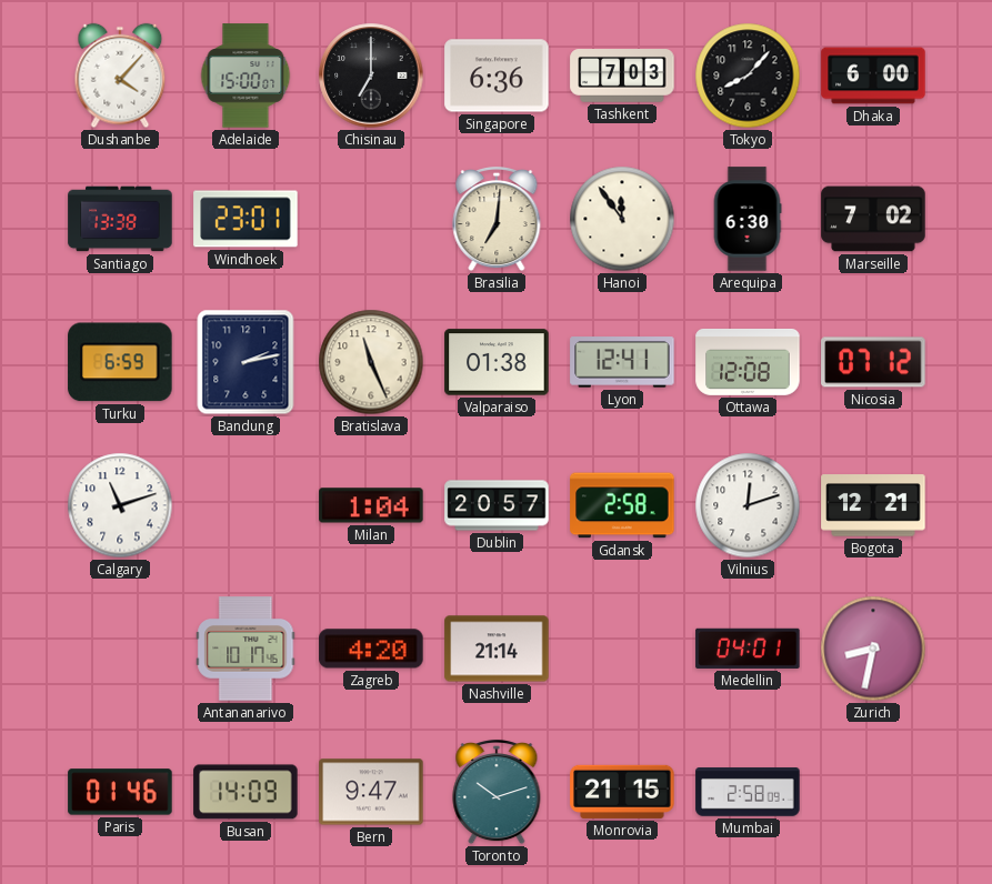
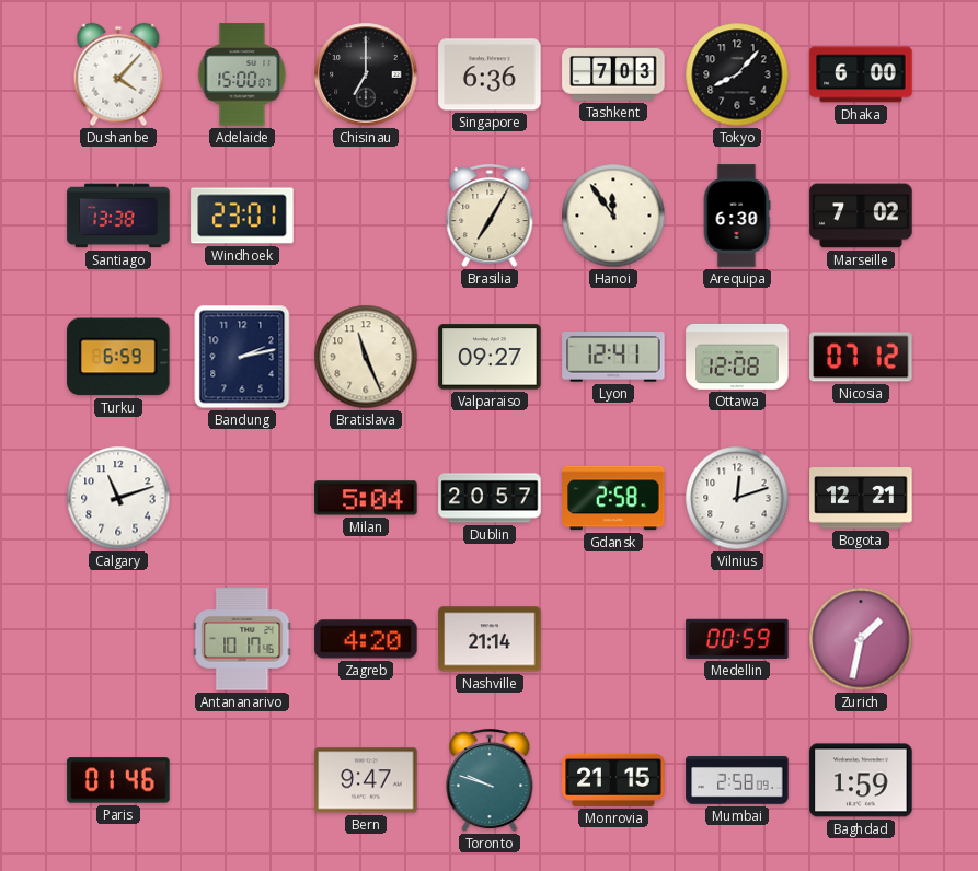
Brasilia: 7:01 -> 7:05 (490, 216)
Valparaiso: 01:38 -> 09:27 (490, 357)
Milan: 1:04 -> 5:04 (366, 498)
Medellin: 04:01 -> 00:59 (737, 639)
Zurich: 8:32 -> 1:32 (861, 639)
Busan: 14:09 -> none (246, 792)
Toronto: 10:12 -> 9:48 (490, 780)
Baghdad: none -> 1:59 (861, 780)
